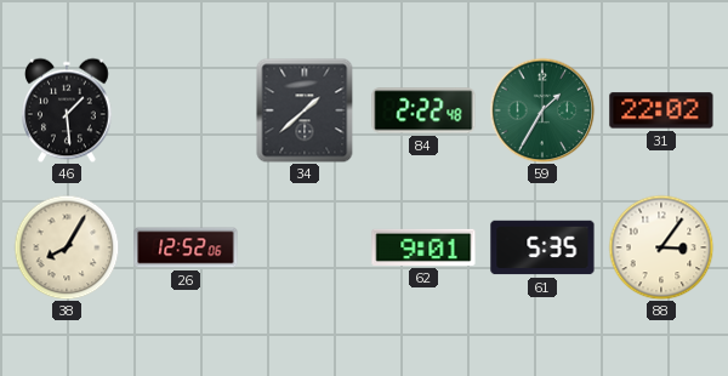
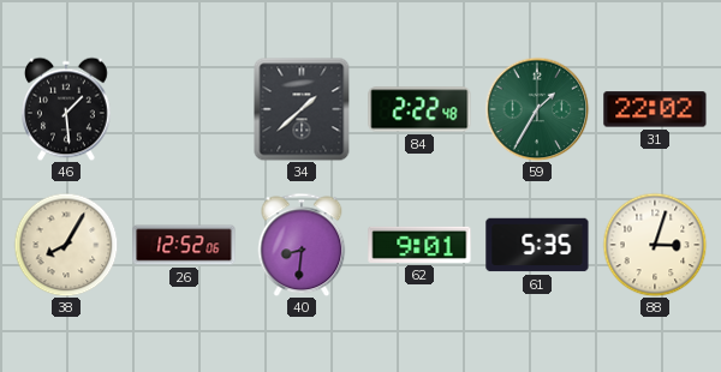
40: none -> 8:31 (302, 245)
88: 3:06 -> 3:03 (655, 245)
